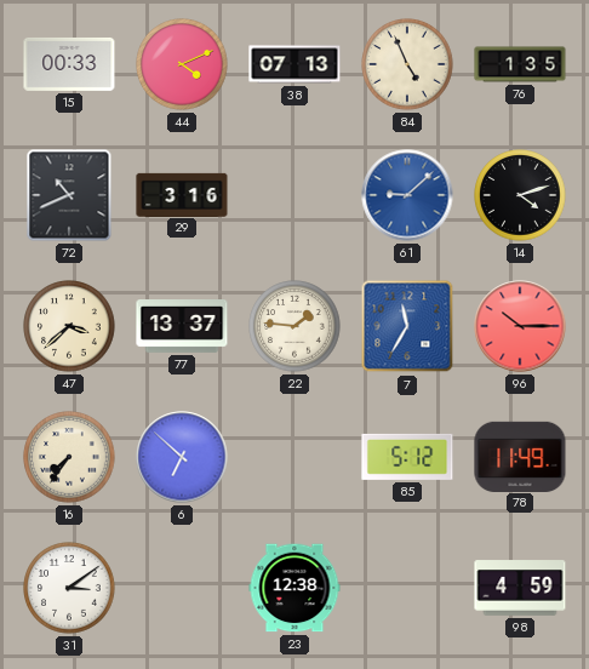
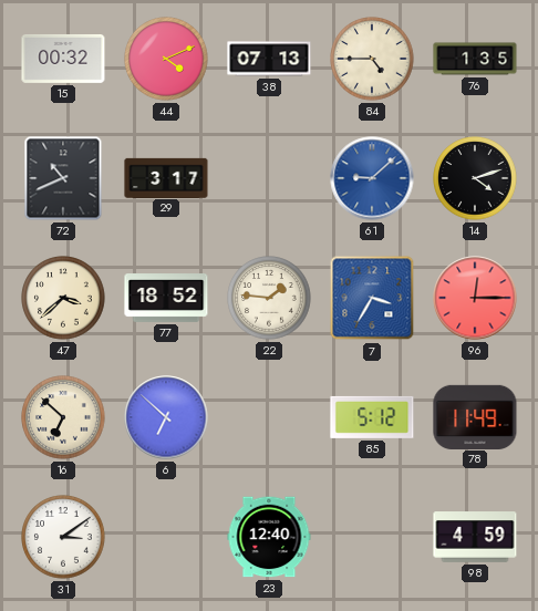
15: 00:33 -> 00:32 (63, 59)
84: 4:56 -> 4:45 (372, 59)
29: 3:16 -> 3:17 (166, 177)
77: 13:37 -> 18:52 (166, 299)
7: 11:35 -> 3:35 (372, 298)
96: 10:15 -> 12:15 (475, 298)
16: 7:36 -> 6:52 (63, 417)
23: 12:38 -> 12:40 (269, 537)
